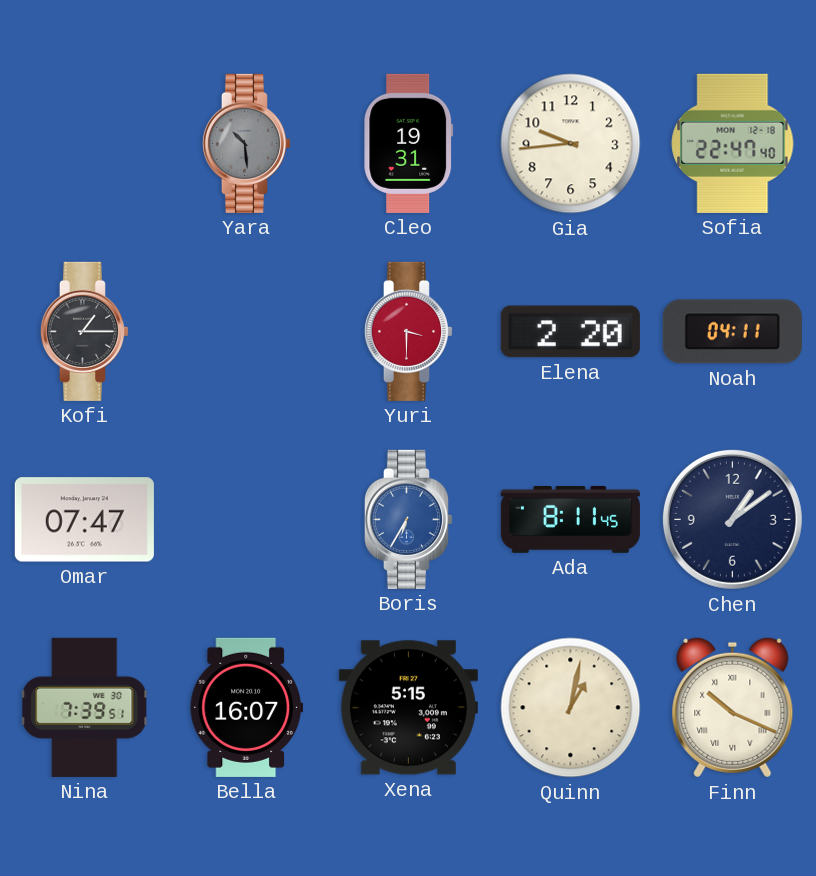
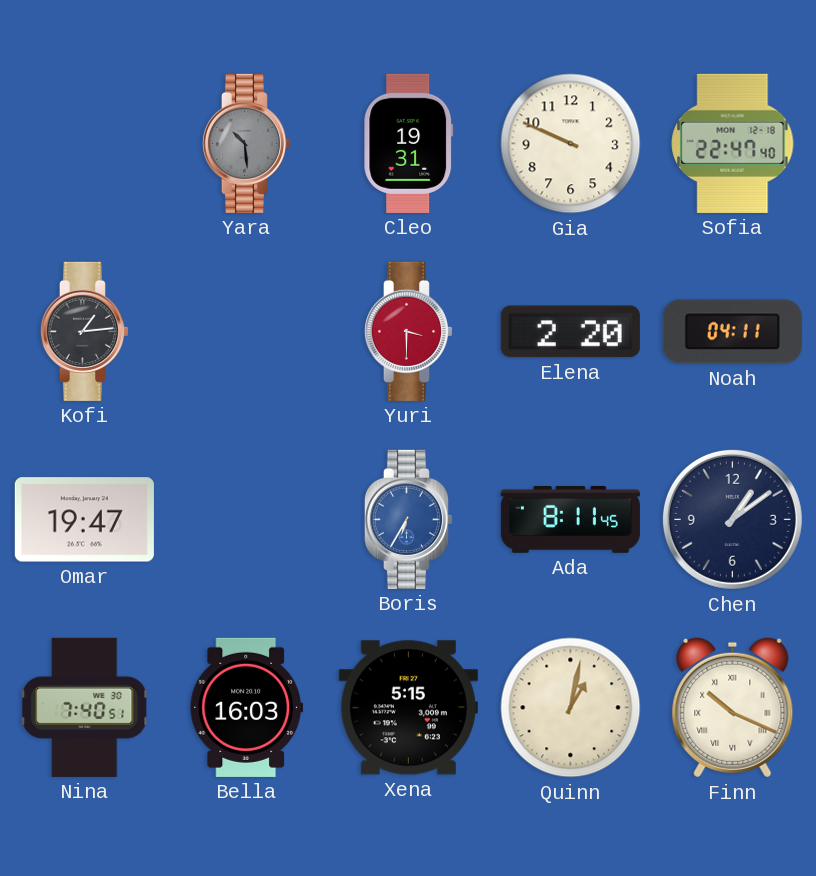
Gia: 9:44 -> 9:49 (571, 144)
Kofi: 1:15 -> 1:14 (84, 331)
Omar: 07:47 -> 19:47 (84, 520)
Nina: 7:39 -> 7:40 (86, 707)
Bella: 16:07 -> 16:03 (246, 707)
